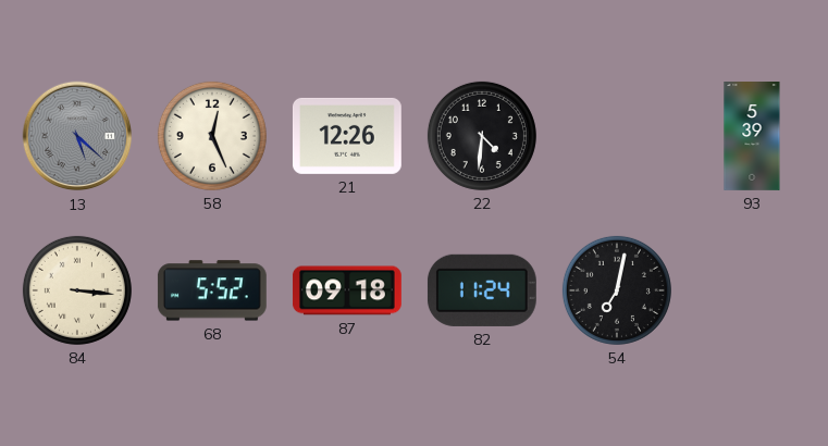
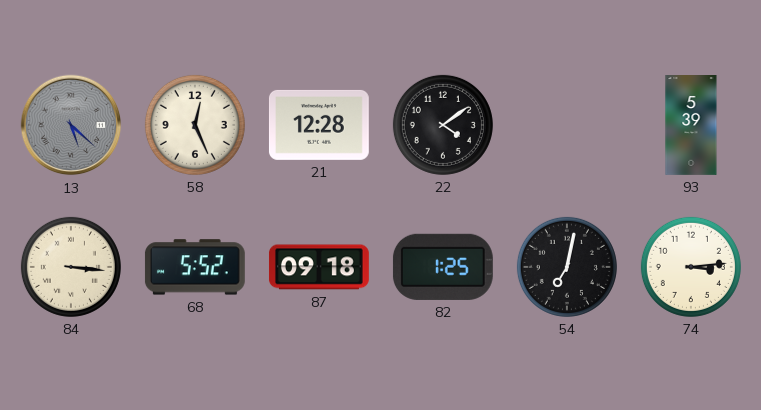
21: 12:26 -> 12:28 (319, 125)
22: 4:31 -> 4:09 (443, 125)
82: 11:24 -> 1:25 (443, 267)
74: none -> 3:14 (691, 267)
